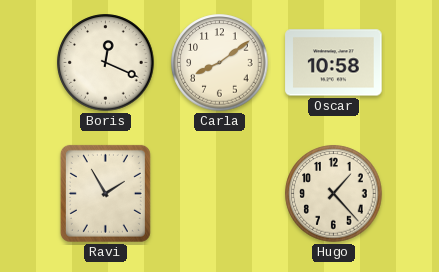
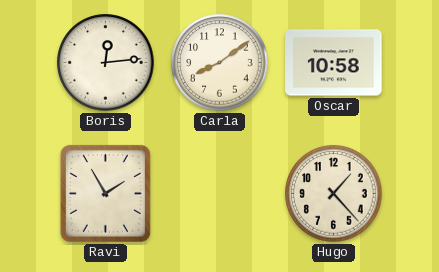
Boris: 12:19 -> 12:14 (106, 63)
